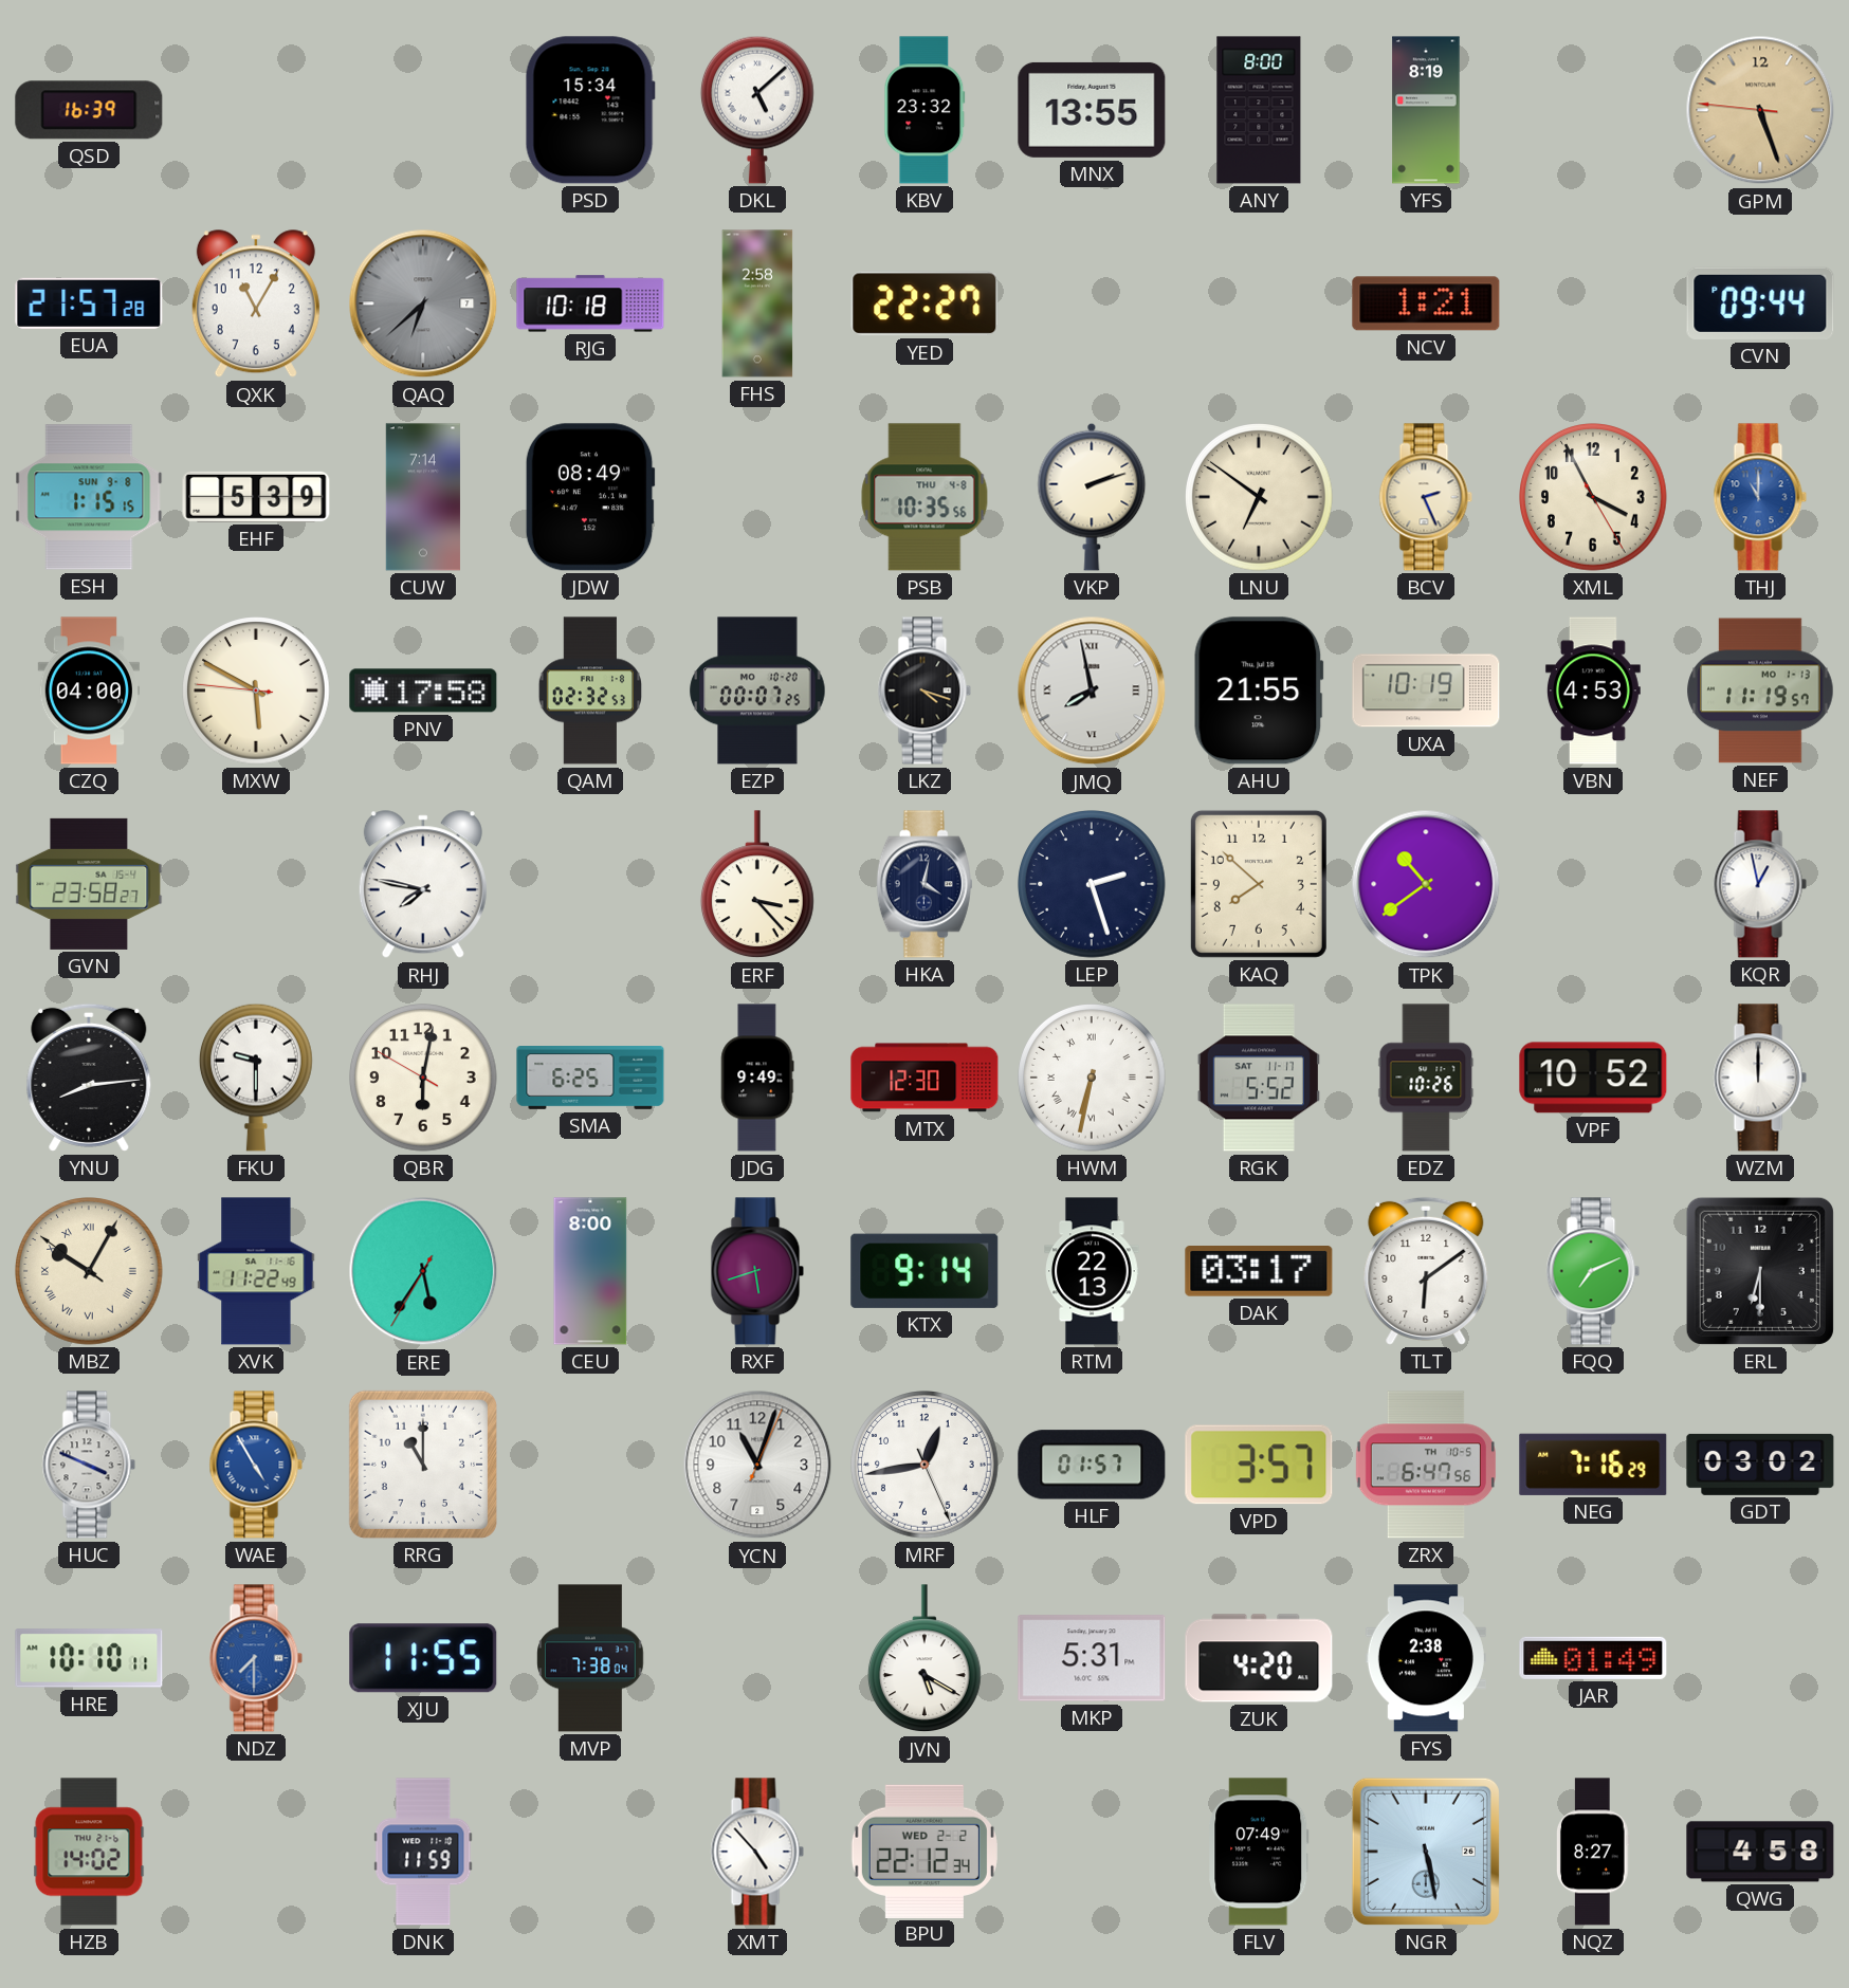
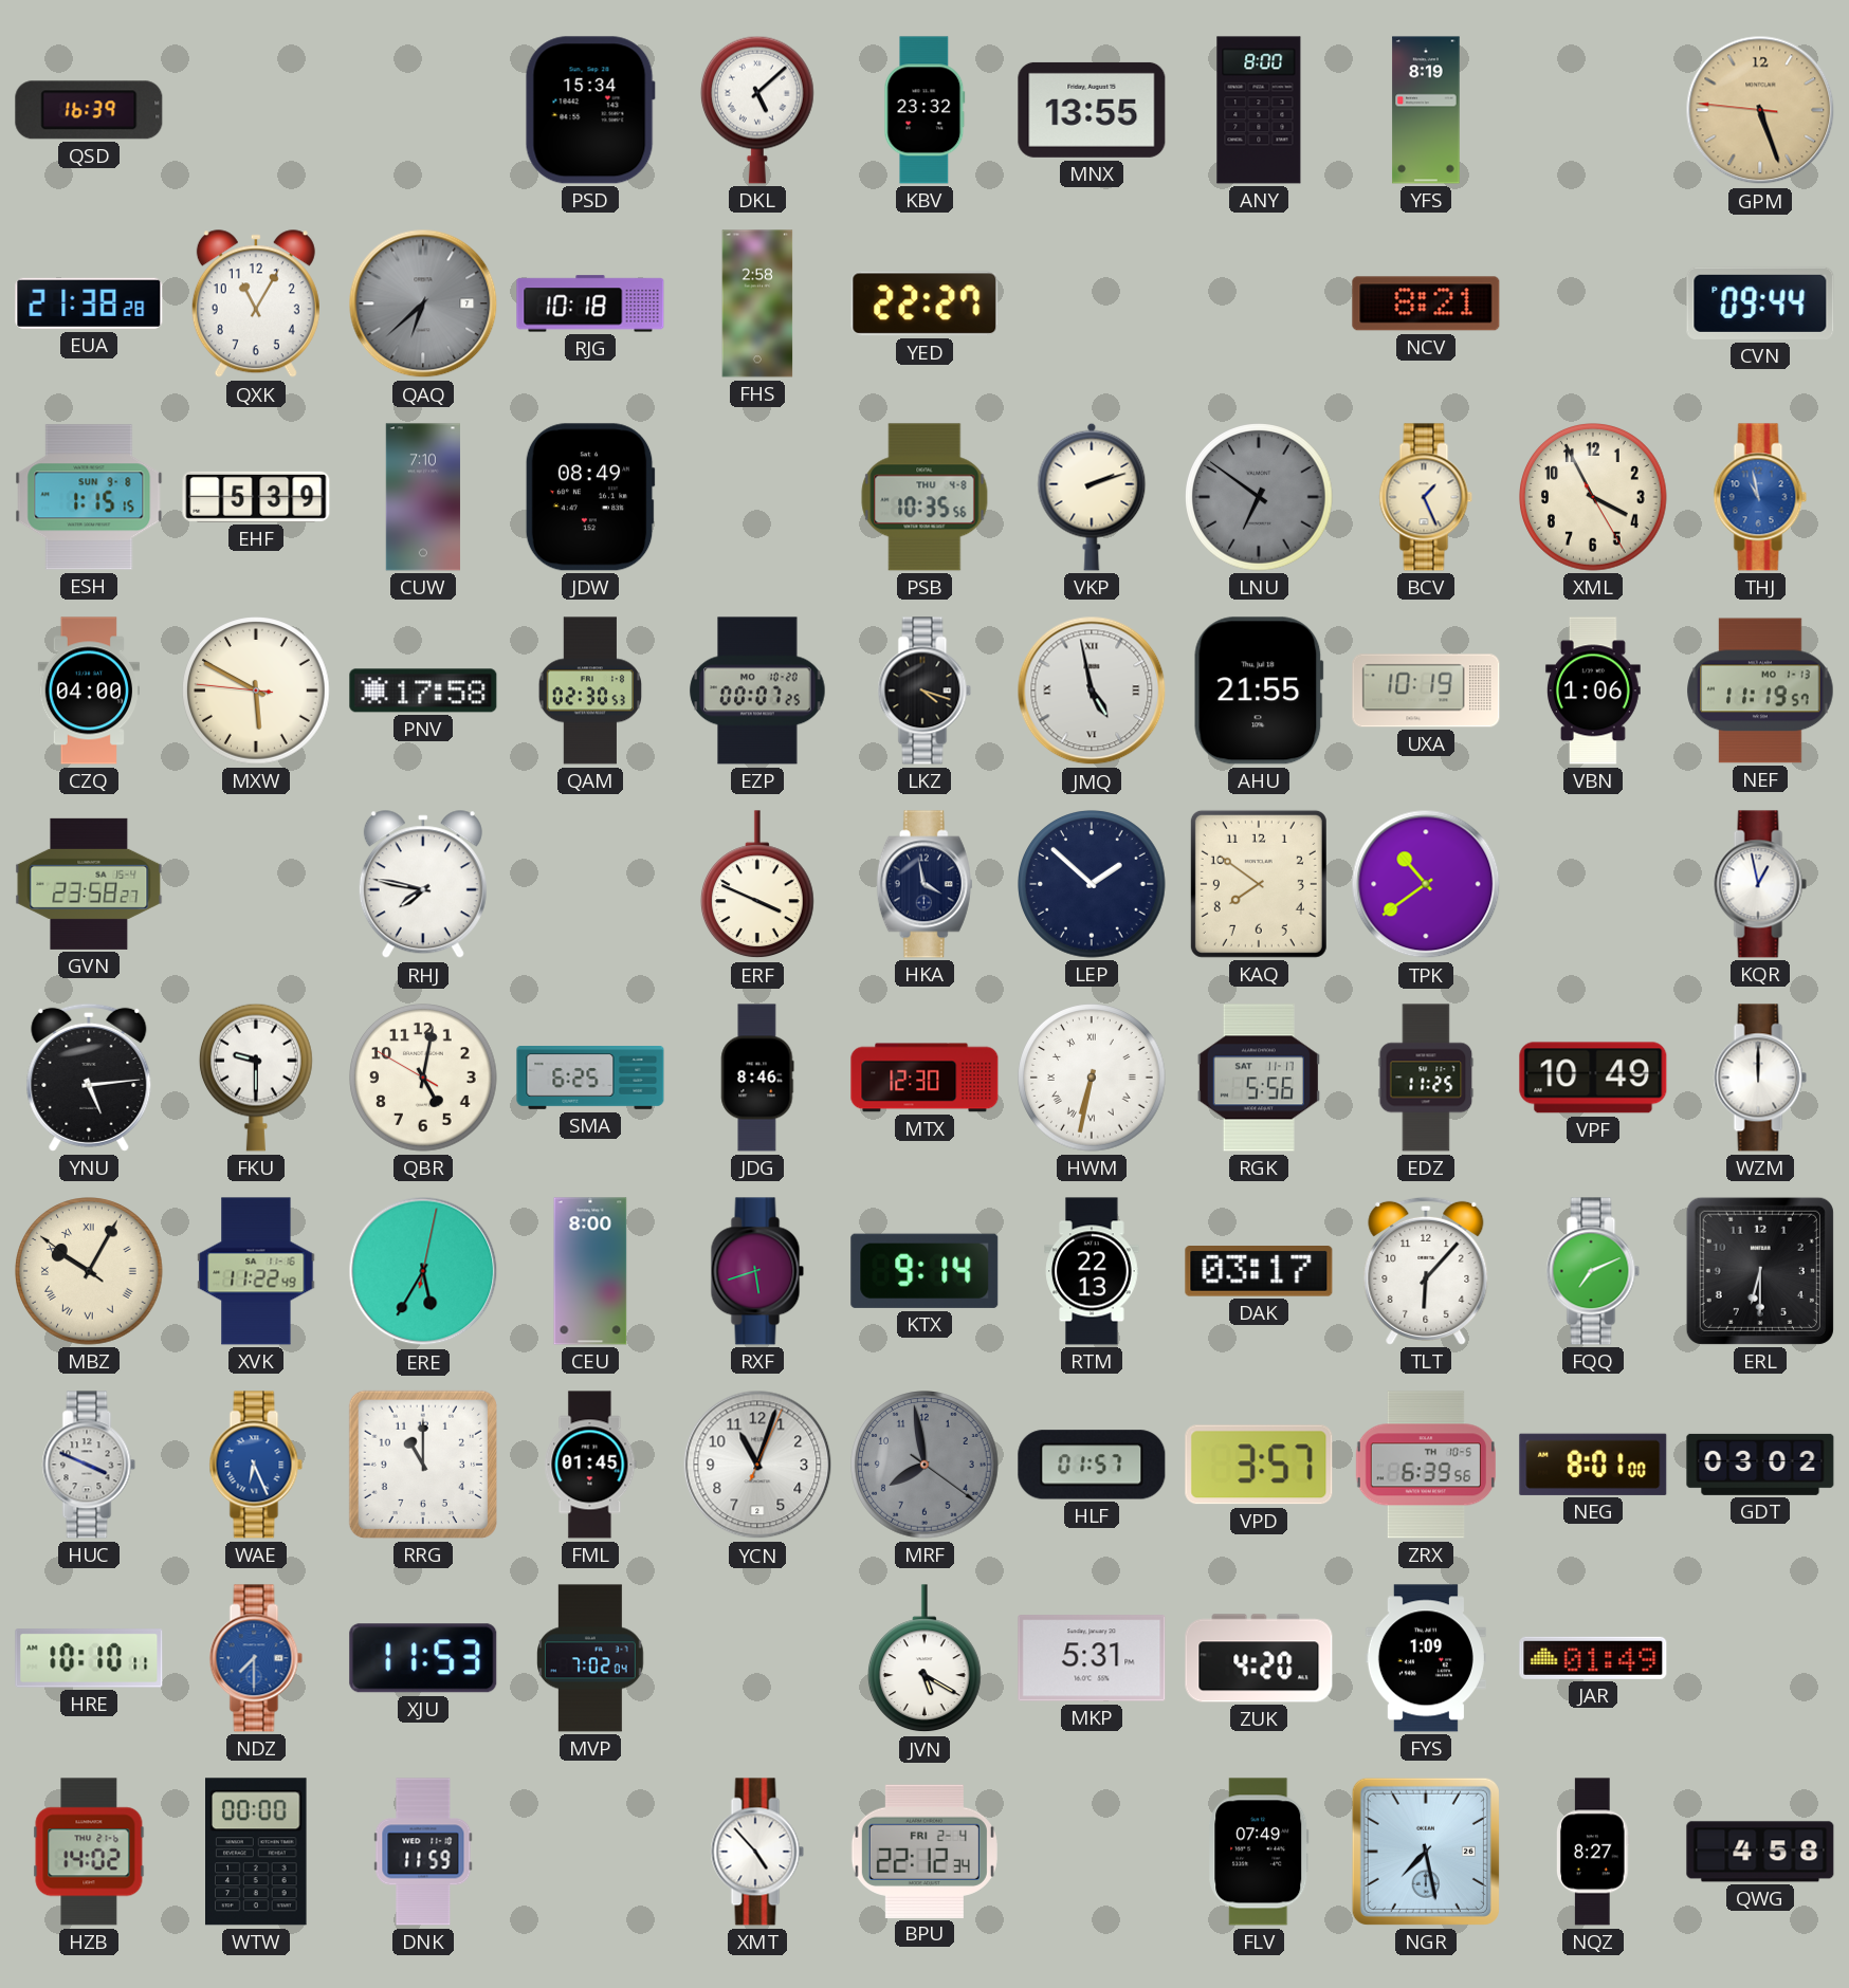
EUA: 21:57 -> 21:38 (89, 303)
NCV: 1:21 -> 8:21 (1426, 303)
CUW: 7:14 -> 7:10 (422, 497)
LNU dial: cream -> grey (1259, 497)
BCV: 2:26 -> 1:26 (1426, 497)
THJ: 11:00 -> 10:58 (1760, 497)
QAM: 02:32 -> 02:30 (589, 691)
JMQ: 7:58 -> 4:58 (1092, 691)
VBN: 4:53 -> 1:06 (1593, 691)
ERF: 3:23 -> 3:49 (757, 885)
HKA: 4:02 -> 3:58 (924, 884)
LEP: 2:27 -> 1:52 (1092, 884)
KAQ: 7:52 -> 7:51 (1259, 884)
YNU: 8:14 -> 5:14 (89, 1078)
QBR: 6:01 -> 5:01 (423, 1078)
JDG: 9:49 -> 8:46 (757, 1078)
RGK: 5:52 -> 5:56 (1259, 1078)
EDZ: 10:26 -> 11:25 (1426, 1078)
VPF: 10:52 -> 10:49 (1593, 1078)
ERE: 5:35:35 -> 5:35:02 (423, 1271)
TLT: 6:09 -> 6:07 (1426, 1271)
WAE: 4:55 -> 6:26 (256, 1465)
FML: none -> 01:45 (590, 1465)
MRF: 12:43 -> 7:58 (924, 1465)
MRF dial: white -> grey (924, 1465)
ZRX: 6:47 -> 6:39 (1426, 1465)
NEG: 7:16 -> 8:01 (1593, 1465)
XJU: 11:55 -> 11:53 (423, 1658)
MVP: 7:38 -> 7:02 (590, 1658)
FYS: 2:38 -> 1:09 (1426, 1658)
WTW: none -> 00:00 (257, 1852)
BPU date: WED 2-2 -> FRI 2-4 (924, 1851)
NGR: 5:28 -> 7:28 (1426, 1852)
